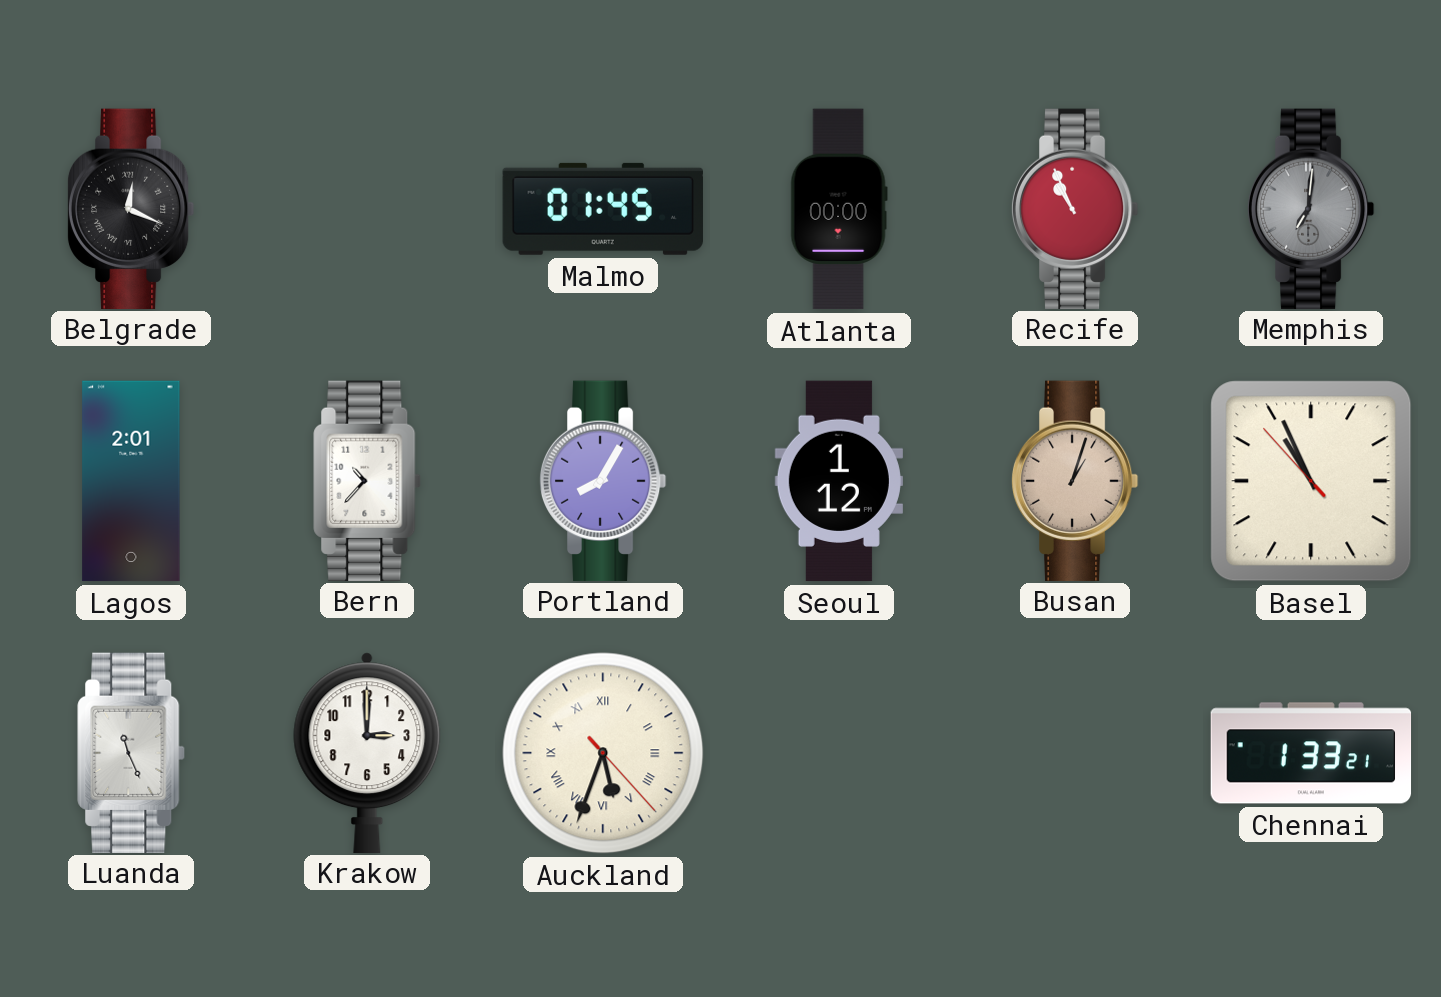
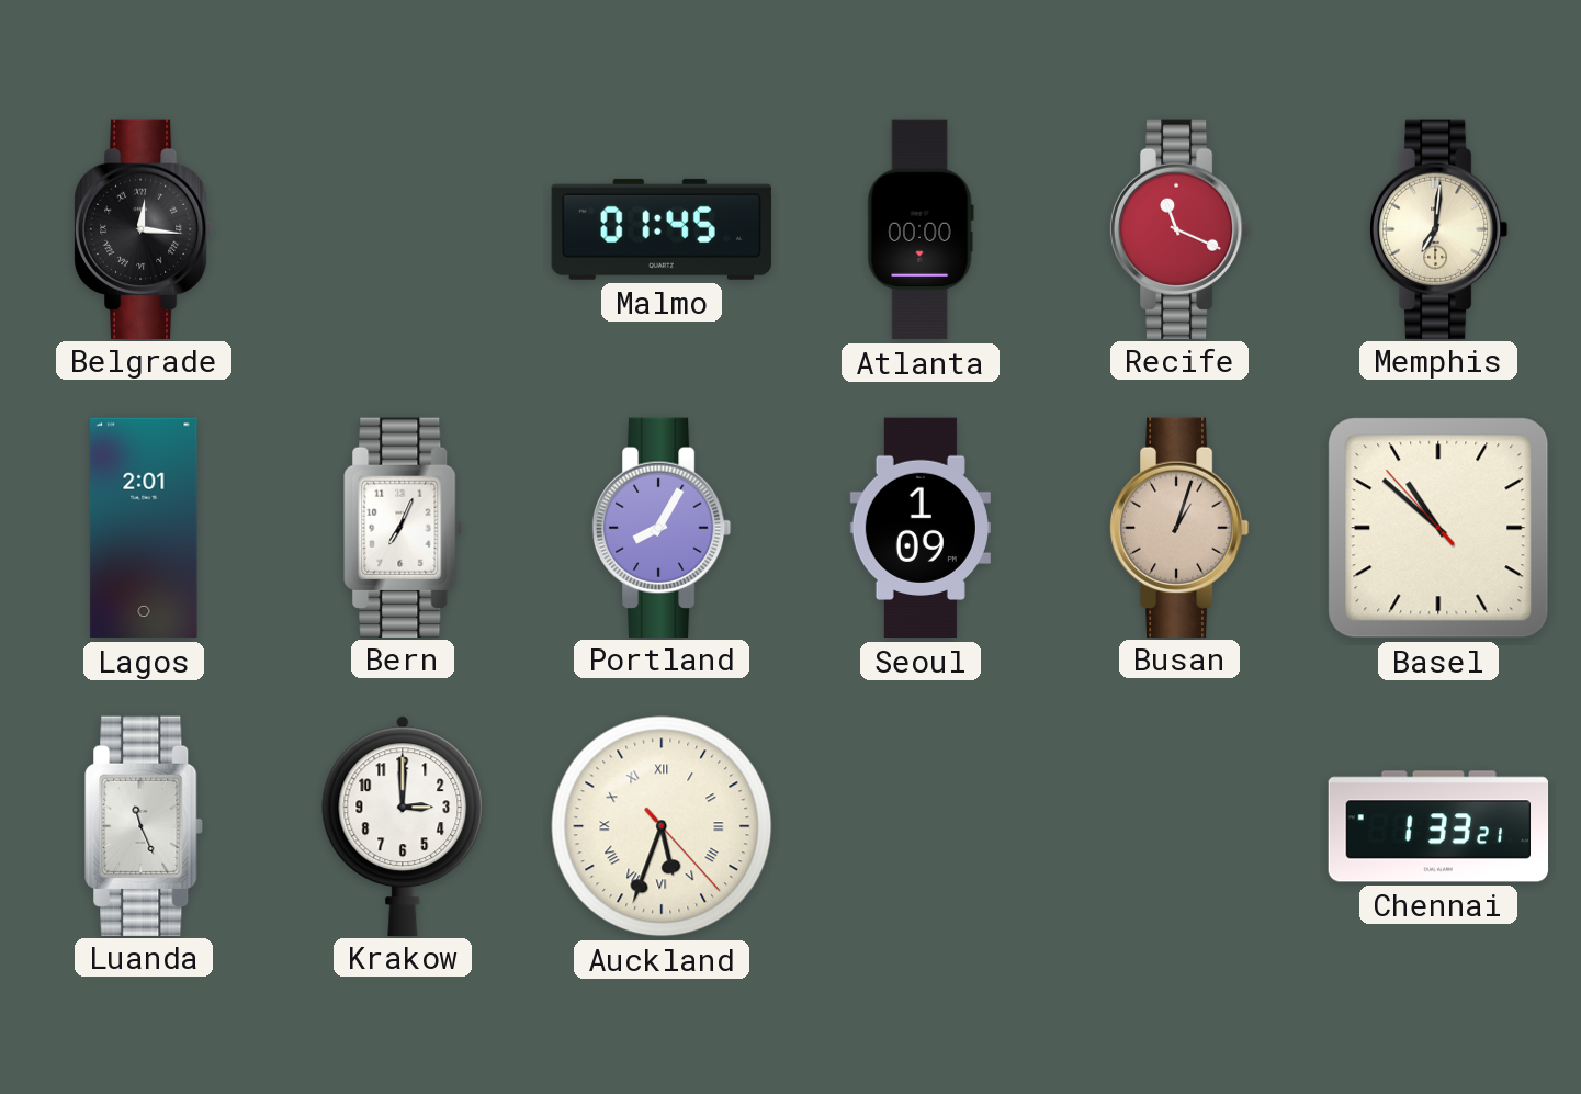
Belgrade: 12:19 -> 12:16 (144, 228)
Recife: 10:56 -> 11:19 (1179, 228)
Memphis dial: grey -> cream (1438, 228)
Bern: 10:37 -> 7:04 (403, 527)
Seoul: 1:12 -> 1:09 (921, 528)
Basel: 10:55 -> 10:51 (1438, 528)
